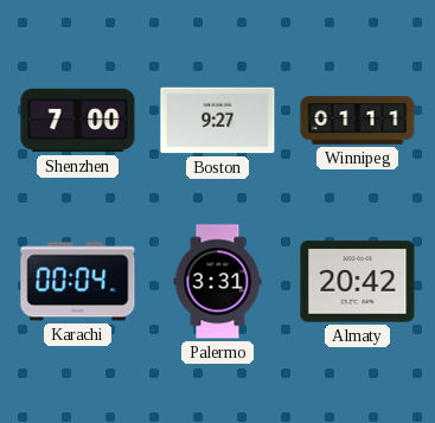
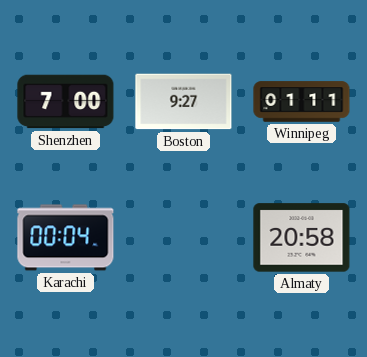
Palermo: 3:31 -> none (218, 282)
Almaty: 20:42 -> 20:58 (302, 238)
